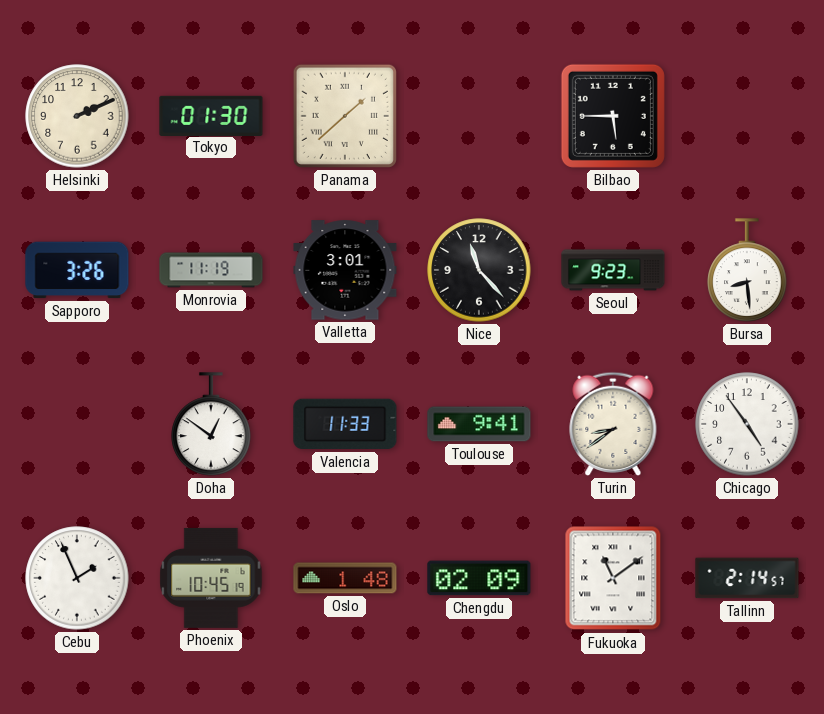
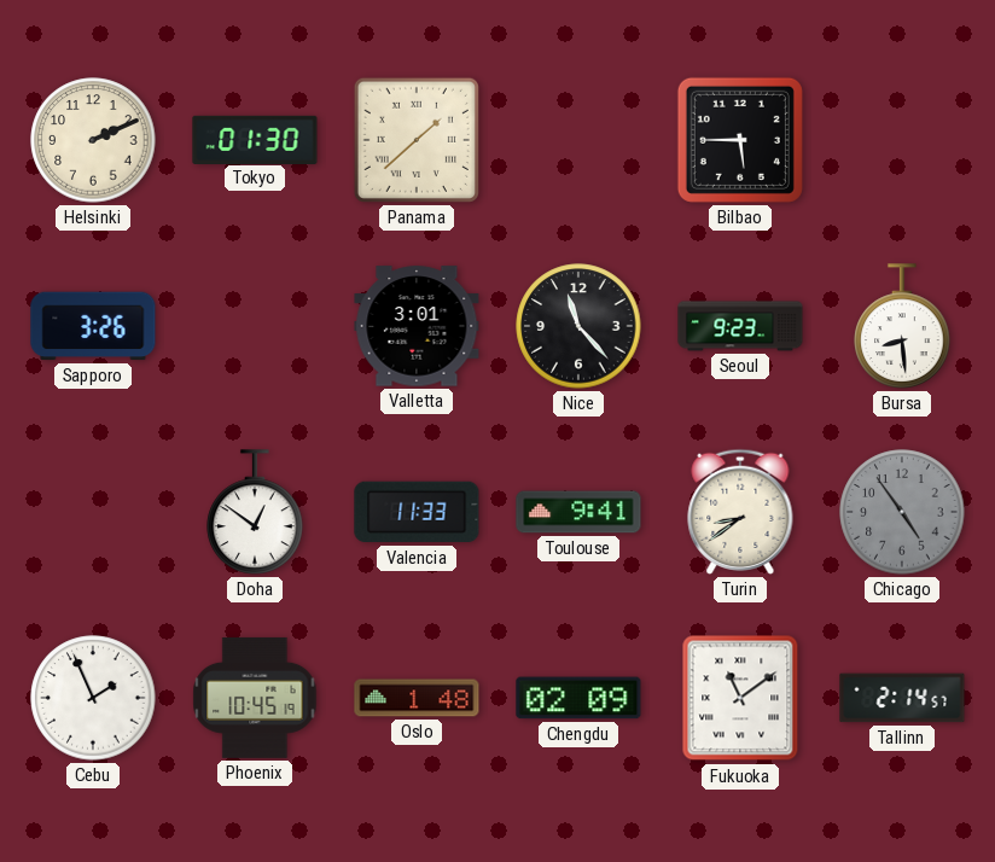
Monrovia: 11:19 -> none (211, 270)
Chicago dial: white -> grey (902, 512)
